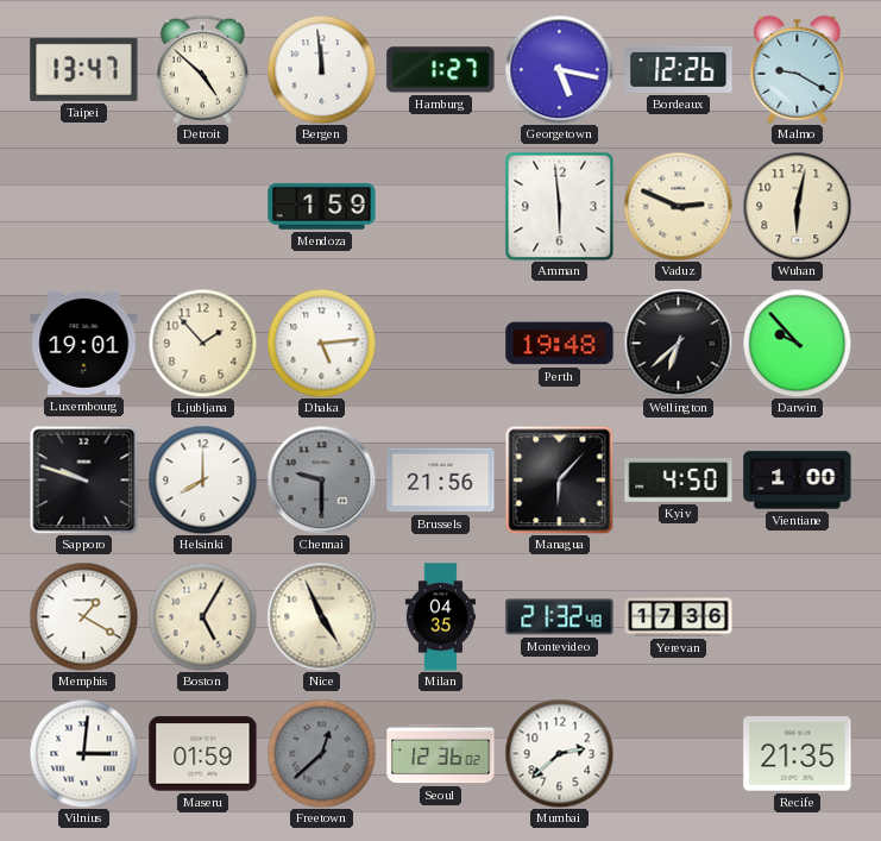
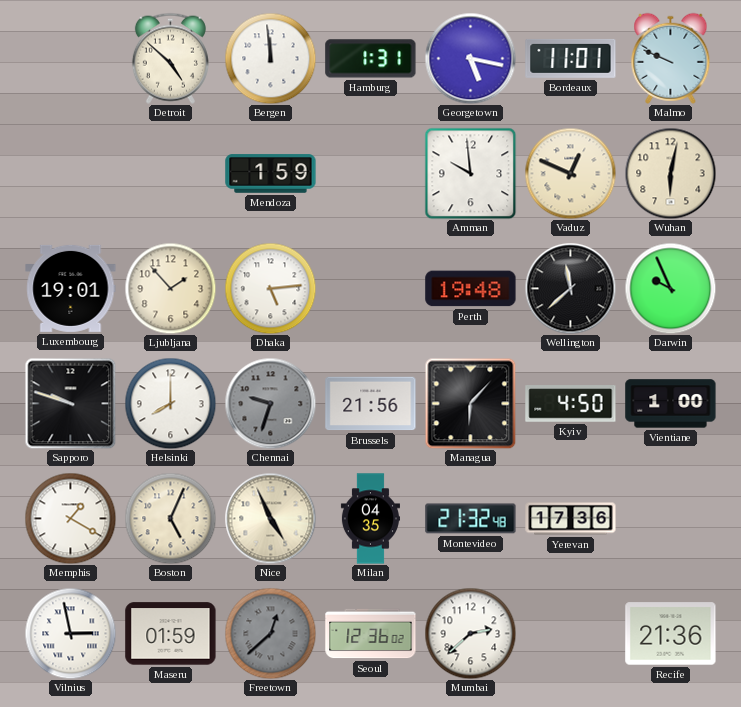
Taipei: 13:47 -> none (84, 69)
Hamburg: 1:27 -> 1:31 (371, 59)
Bordeaux: 12:26 -> 11:01 (571, 58)
Malmo: 9:20 -> 9:49 (671, 58)
Amman: 5:59 -> 9:59 (470, 173)
Vaduz: 2:49 -> 12:49 (570, 173)
Wellington: 6:38 -> 11:38 (570, 288)
Darwin: 9:53 -> 9:56 (670, 288)
Chennai: 9:30 -> 9:33 (270, 403)
Boston: 5:05 -> 5:04 (170, 518)
Vilnius: 3:01 -> 2:58 (70, 633)
Recife: 21:35 -> 21:36 (671, 634)
